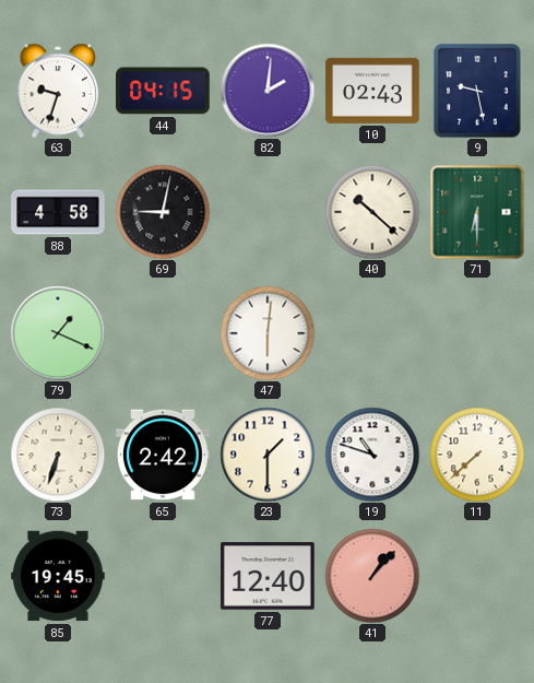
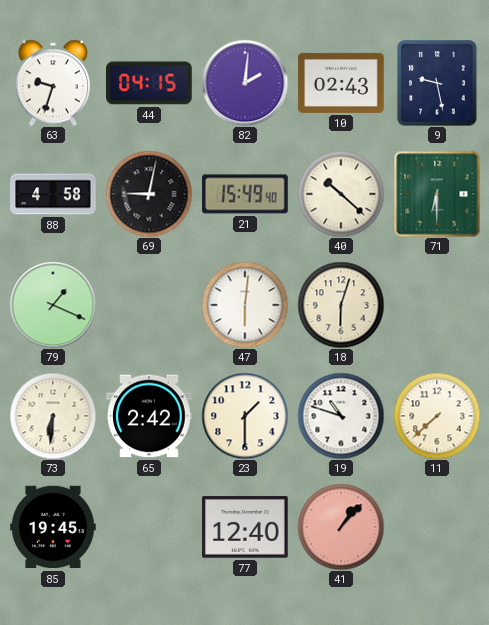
21: none -> 15:49 (245, 194)
18: none -> 6:03 (341, 305)
73: 6:33 -> 6:31 (53, 416)
